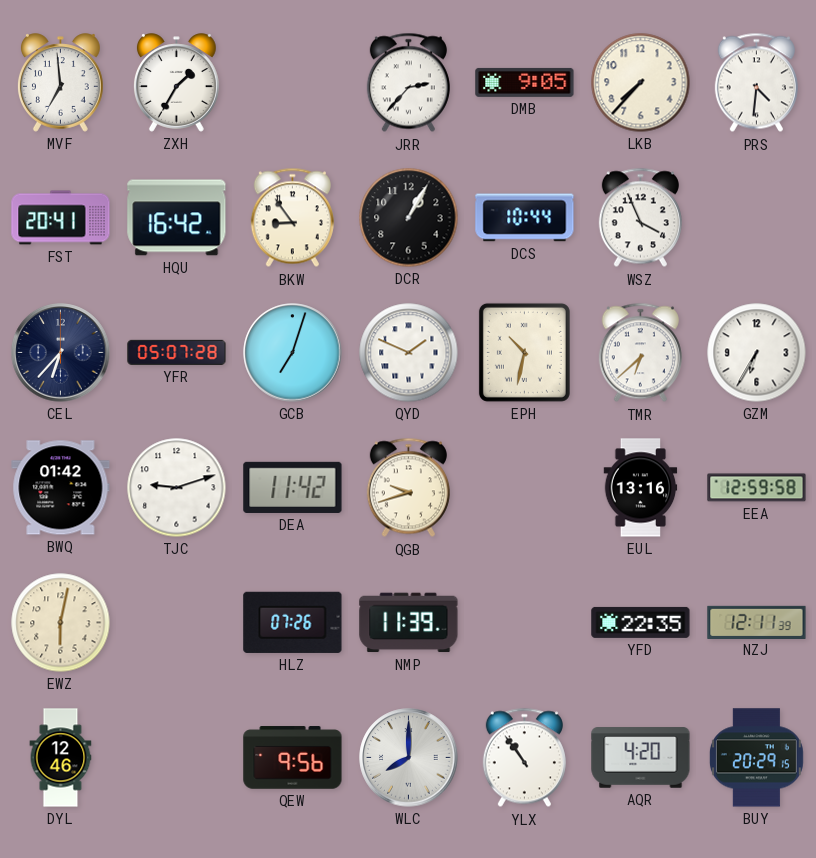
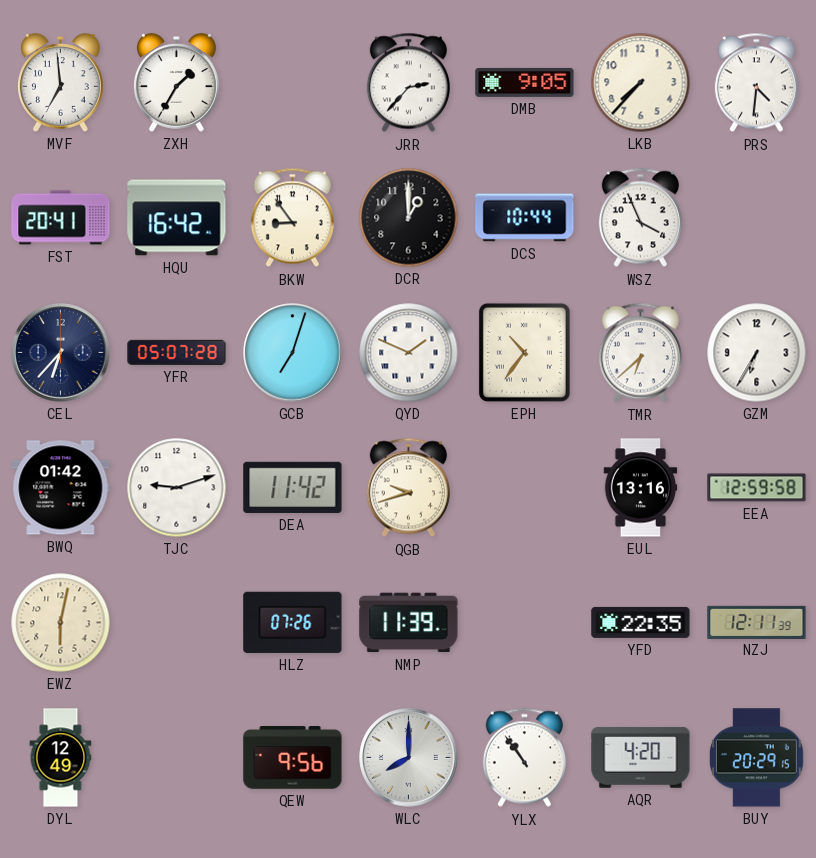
DCR: 1:05 -> 1:00 (409, 218)
EPH: 10:32 -> 10:36 (524, 352)
DYL: 12:46 -> 12:49 (61, 758)
